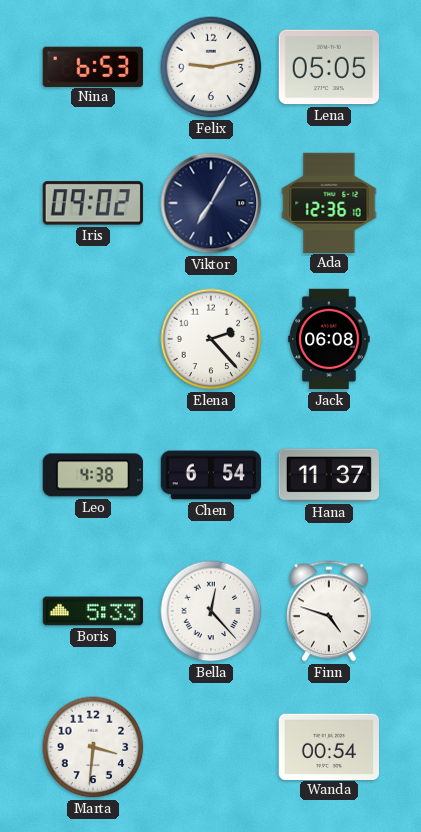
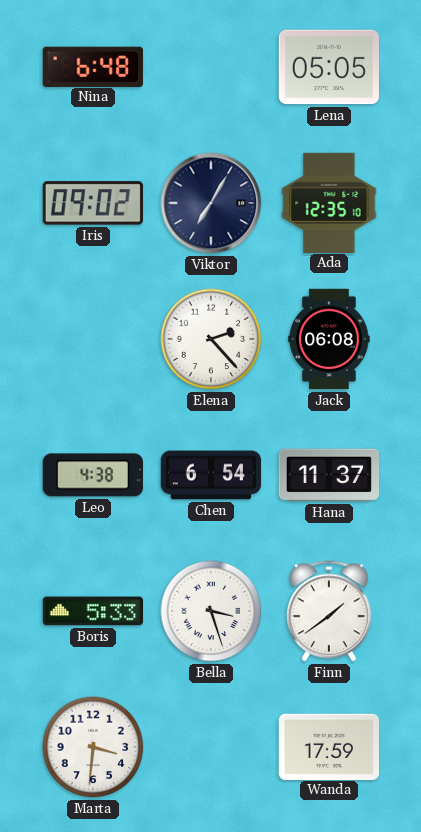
Nina: 6:53 -> 6:48 (93, 66)
Felix: 9:13 -> none (211, 67)
Ada: 12:36 -> 12:35 (329, 202)
Bella: 12:23 -> 3:27 (211, 611)
Finn: 4:48 -> 1:39 (330, 611)
Wanda: 00:54 -> 17:59 (328, 746)
